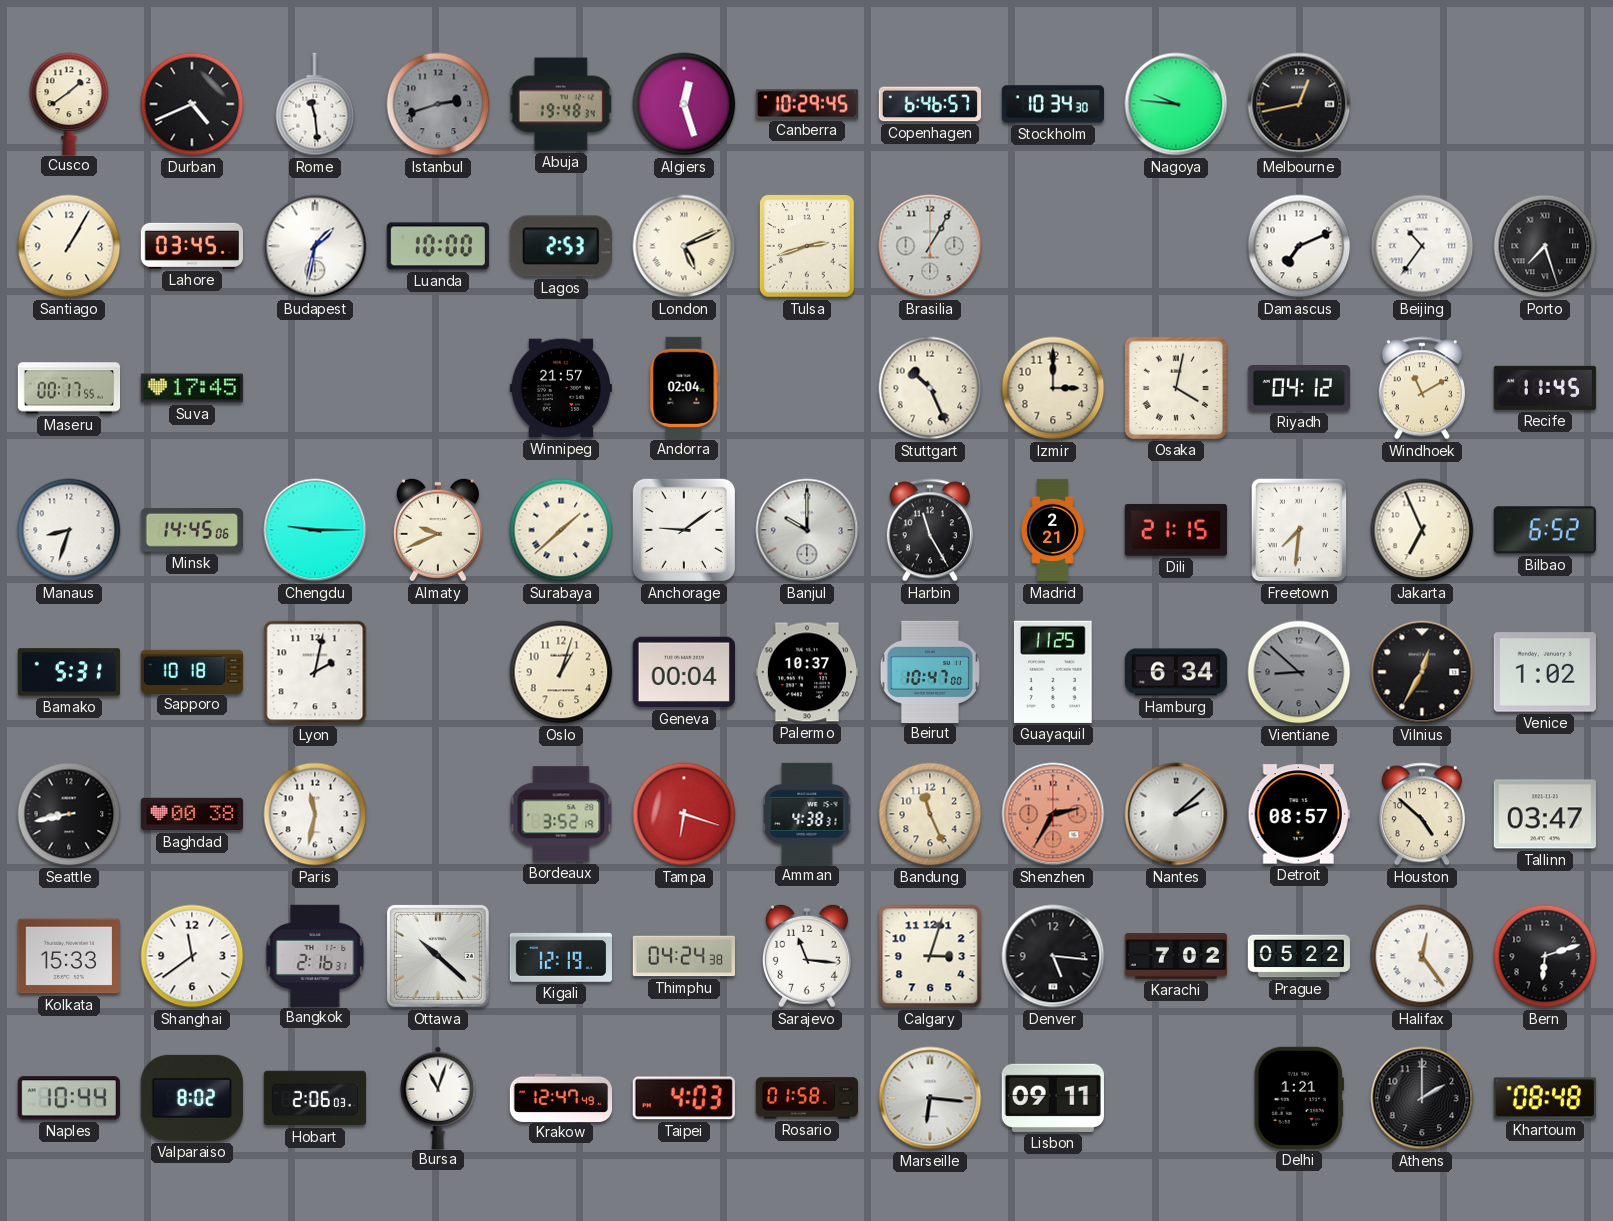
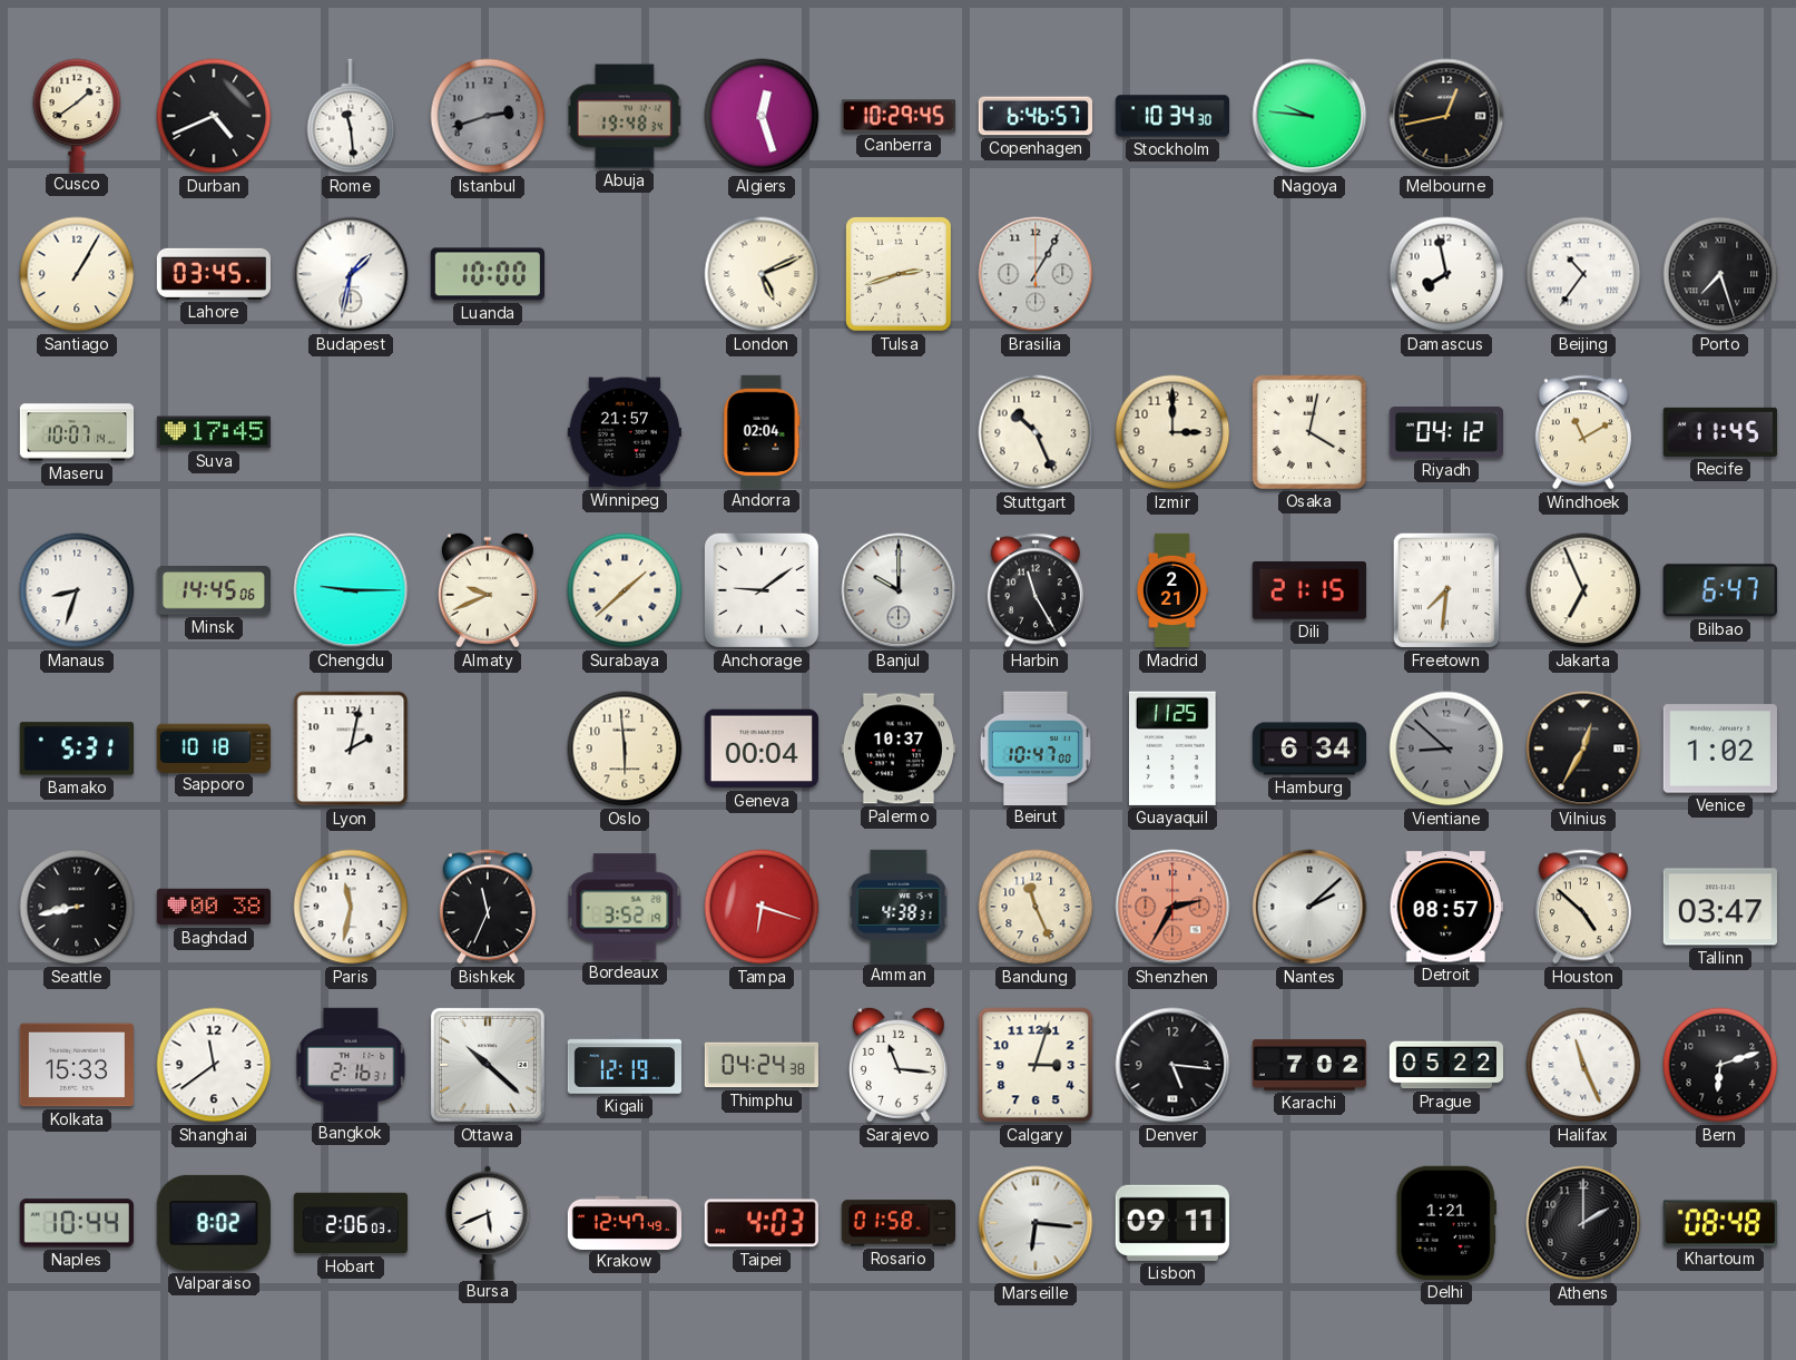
Lagos: 2:53 -> none (561, 246)
Damascus: 7:11 -> 7:58 (1446, 274)
Maseru: 00:17 -> 10:07 (77, 432)
Bilbao: 6:52 -> 6:47 (1720, 590)
Oslo: 1:03 -> 5:59 (625, 749)
Bishkek: none -> 11:34 (488, 907)
Halifax: 12:24 -> 11:26 (1583, 1065)
Bursa: 11:03 -> 5:41 (488, 1222)
